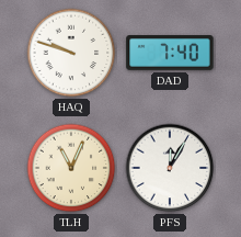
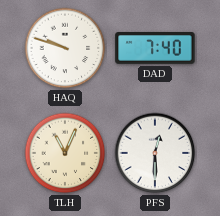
PFS: 12:05 -> 12:30 (155, 153)
